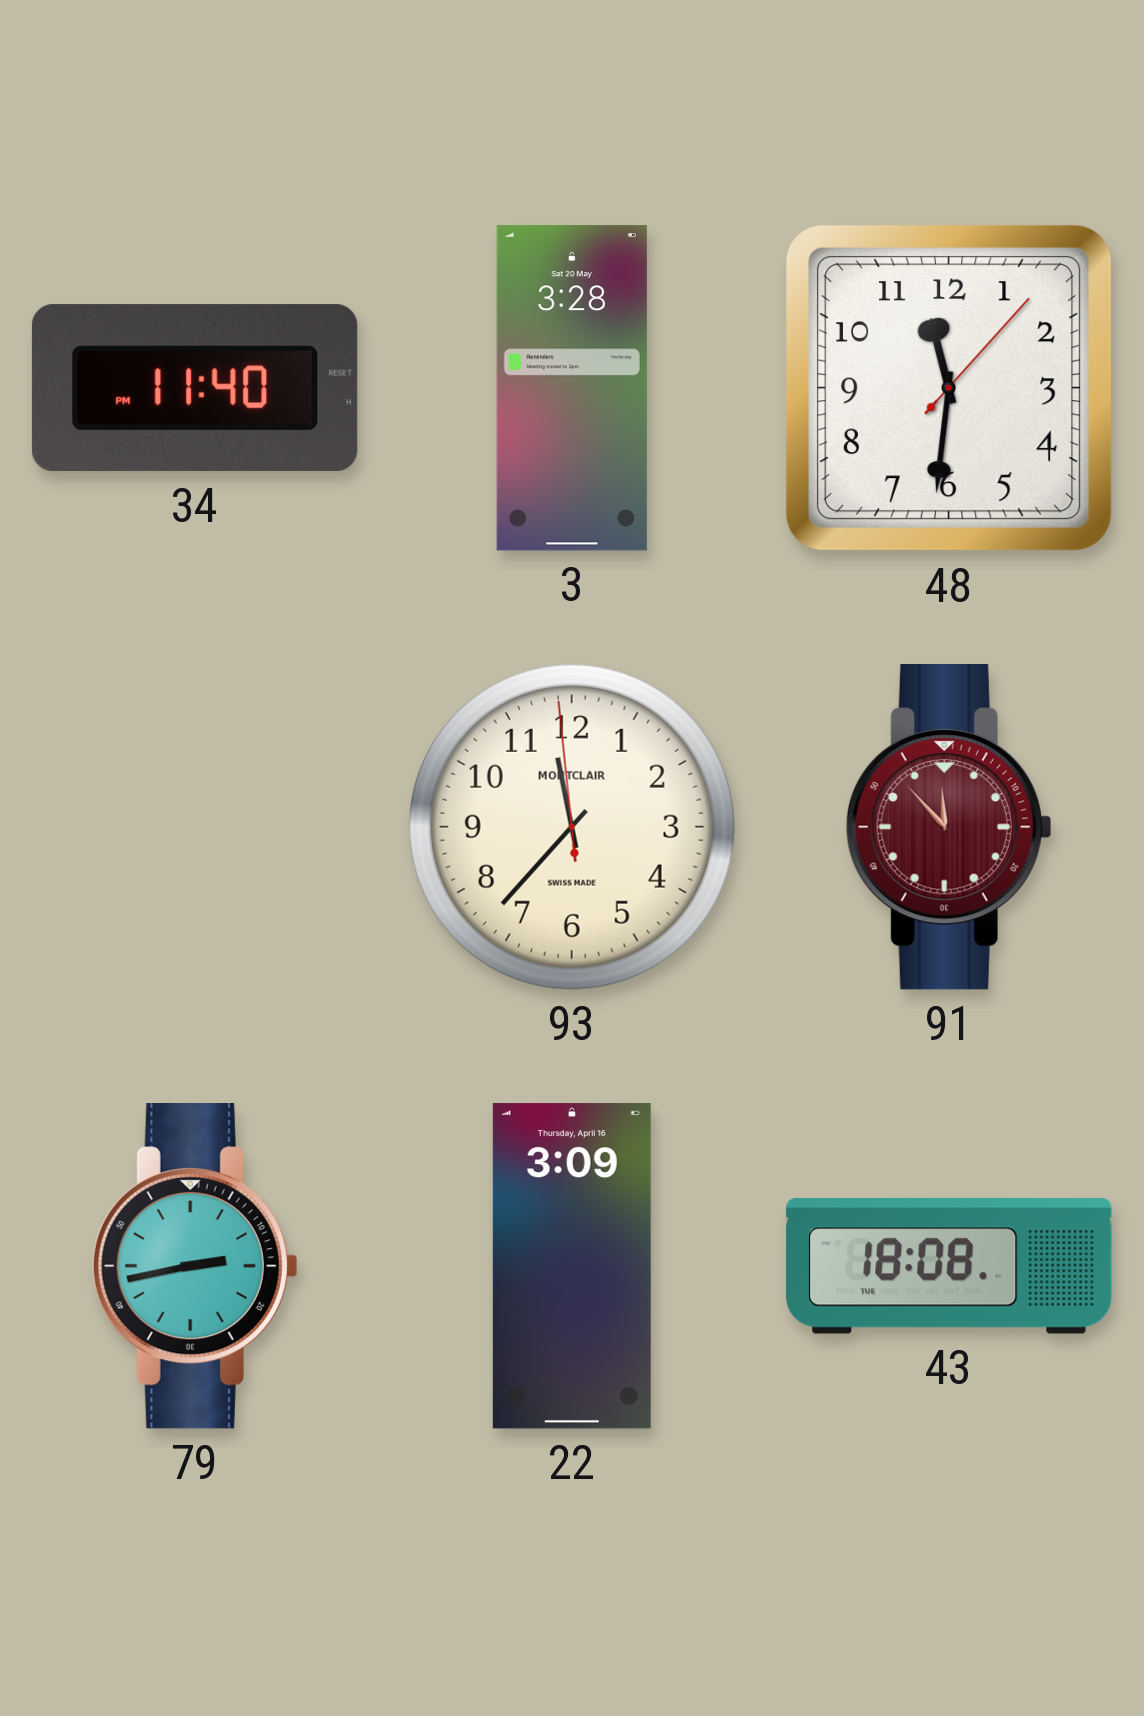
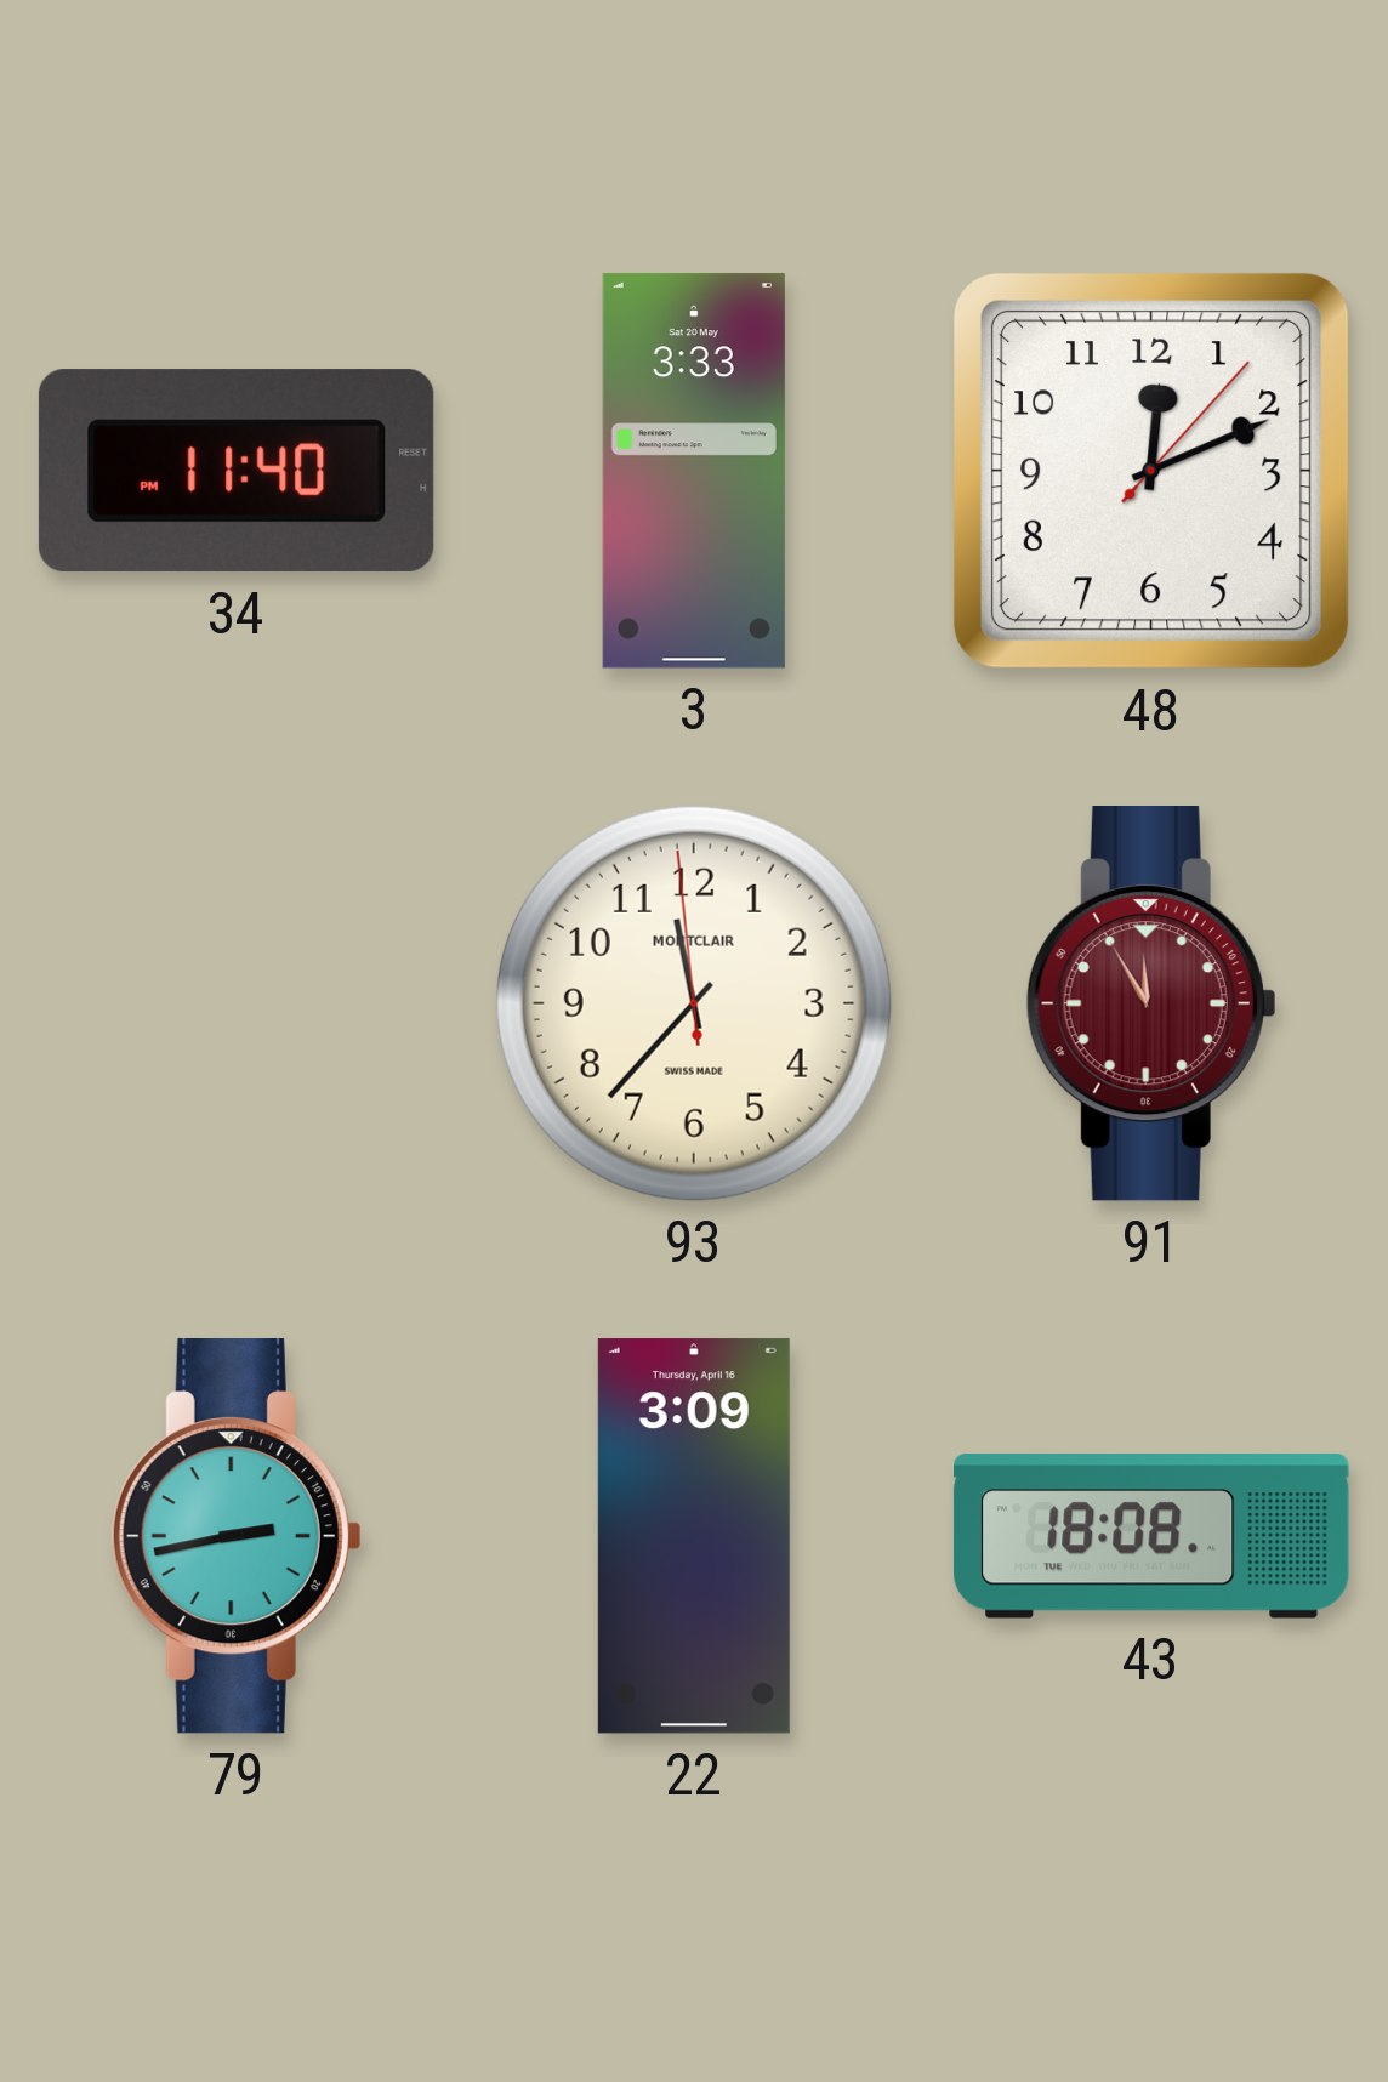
3: 3:28 -> 3:33 (694, 471)
48: 11:31 -> 12:11 (1151, 471)
91: 11:53 -> 11:55 (1151, 1005)
